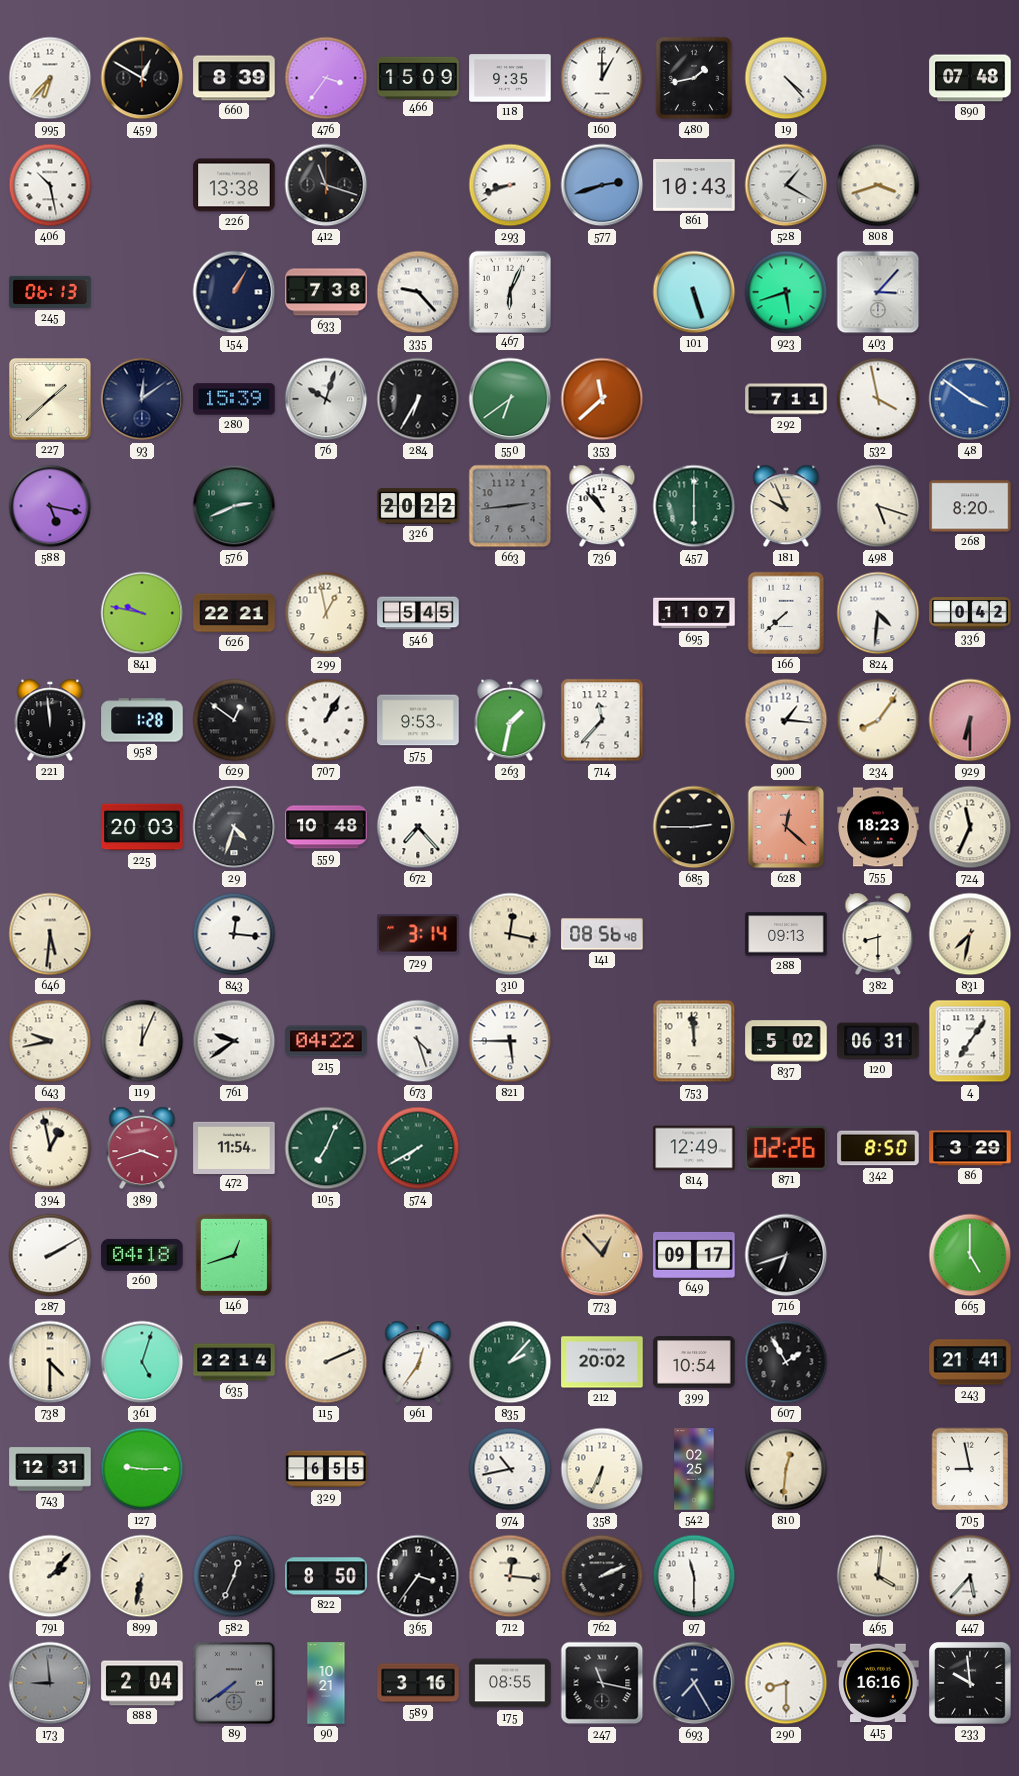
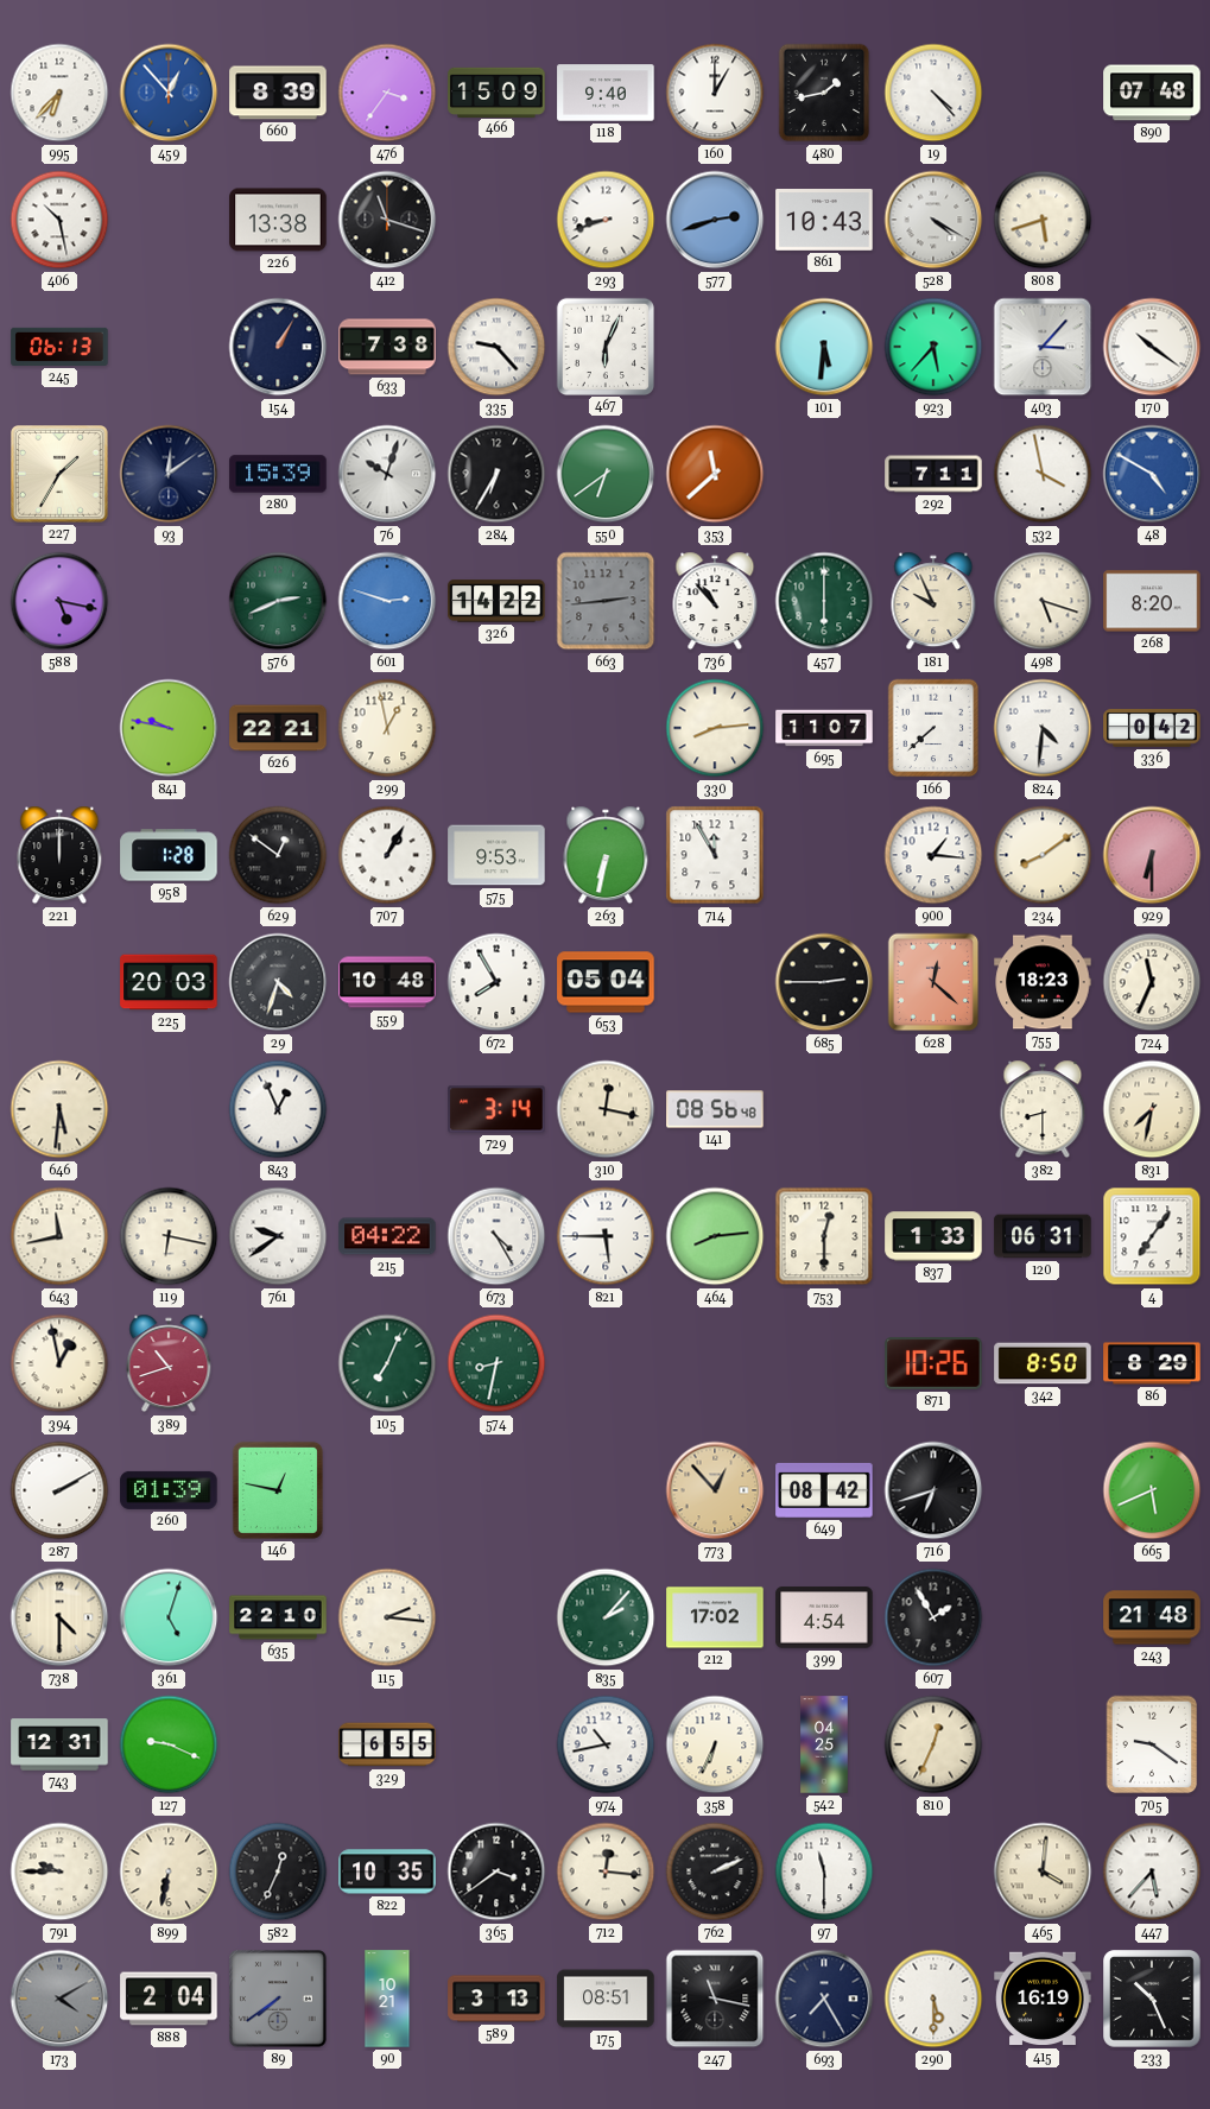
459: 12:50 -> 12:53 (169, 93)
459 dial: black -> blue (169, 93)
118: 9:35 -> 9:40 (606, 93)
528: 1:20 -> 4:20 (933, 220)
808: 3:42 -> 5:42 (1043, 220)
101: 5:27 -> 5:31 (824, 347)
923: 5:42 -> 5:37 (933, 347)
170: none -> 10:21 (1152, 347)
227: 1:38 -> 1:35 (61, 475)
48: 3:51 -> 4:50 (1152, 474)
601: none -> 2:48 (387, 601)
326: 20:22 -> 14:22 (496, 601)
546: 5:45 -> none (418, 613)
330: none -> 8:14 (715, 728)
221: 11:59 -> 12:00 (59, 855)
263: 1:32 -> 6:32 (606, 855)
714: 11:37 -> 11:55 (715, 855)
234: 8:06 -> 8:09 (1043, 855)
672: 7:23 -> 7:55 (496, 982)
653: none -> 05:04 (606, 982)
843: 12:16 -> 12:56 (278, 1109)
288: 09:13 -> none (786, 934)
643: 9:43 -> 11:43 (59, 1236)
119: 12:04 -> 6:17 (169, 1236)
673: 4:27 -> 4:25 (496, 1236)
464: none -> 8:14 (715, 1236)
753: 11:59 -> 12:30 (824, 1236)
837: 5:02 -> 1:33 (933, 1236)
389: 3:42 -> 10:42 (169, 1363)
472: 11:54 -> none (234, 1147)
574: 7:40 -> 8:32 (496, 1363)
814: 12:49 -> none (694, 1148)
871: 02:26 -> 10:26 (933, 1364)
86: 3:29 -> 8:29 (1152, 1363)
260: 04:18 -> 01:39 (169, 1490)
146: 12:42 -> 12:47 (278, 1490)
649: 09:17 -> 08:42 (824, 1490)
665: 5:00 -> 5:41 (1152, 1490)
635: 22:14 -> 22:10 (278, 1617)
115: 2:11 -> 2:16 (387, 1617)
961: 12:36 -> none (418, 1362)
212: 20:02 -> 17:02 (715, 1617)
399: 10:54 -> 4:54 (824, 1617)
243: 21:41 -> 21:48 (1152, 1617)
127: 9:15 -> 9:19 (169, 1744)
542: 02:25 -> 04:25 (824, 1744)
810: 12:31 -> 12:34 (933, 1744)
705: 8:58 -> 9:21 (1152, 1744)
791: 2:07 -> 9:45 (59, 1871)
822: 8:50 -> 10:35 (387, 1871)
365: 3:36 -> 3:39 (496, 1871)
173: 8:59 -> 4:10 (59, 1999)
589: 3:16 -> 3:13 (496, 1999)
175: 08:55 -> 08:51 (606, 1999)
290: 8:30 -> 5:30 (933, 1999)
415: 16:16 -> 16:19 (1043, 1999)
233: 9:59 -> 10:26 (1153, 2000)
